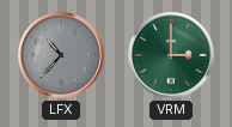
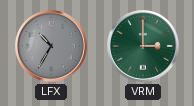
LFX: 10:37 -> 10:35 (52, 47)
